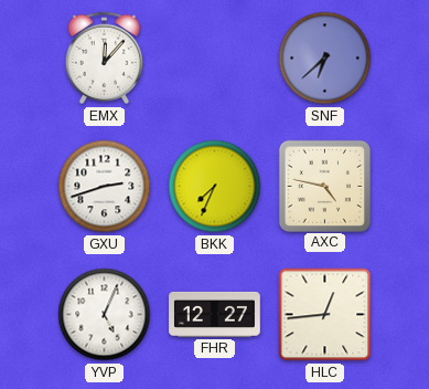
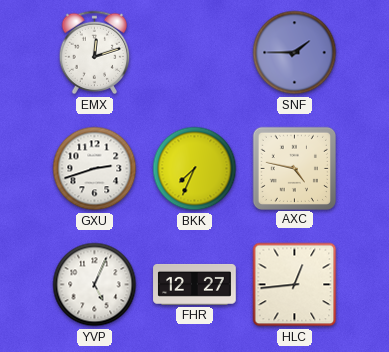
EMX: 12:07 -> 12:12 (95, 53)
SNF: 6:38 -> 1:45 (295, 53)
